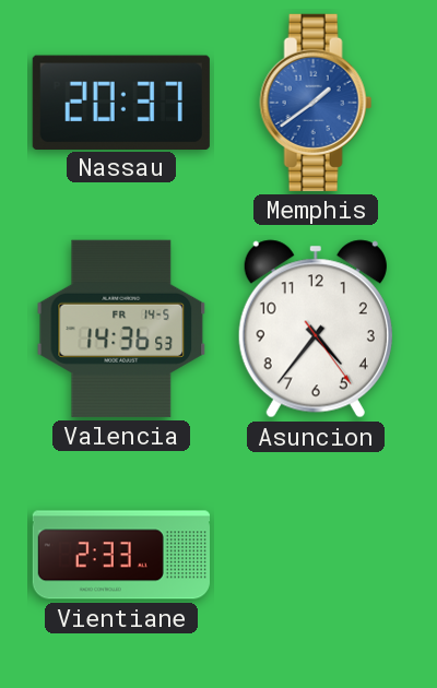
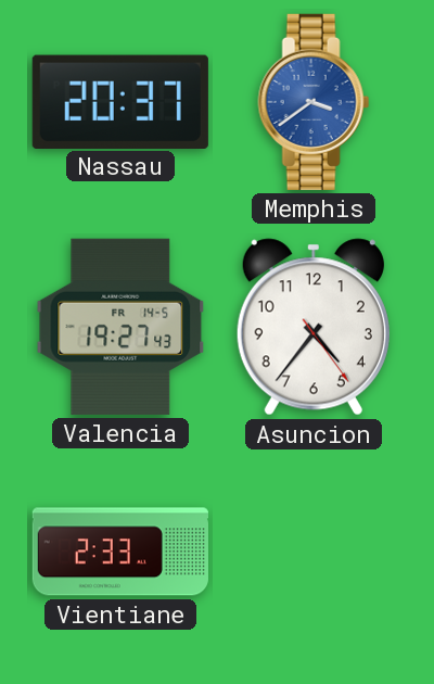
Memphis: 1:39 -> 3:39 (314, 102)
Valencia: 14:36 -> 19:27 (120, 327)
